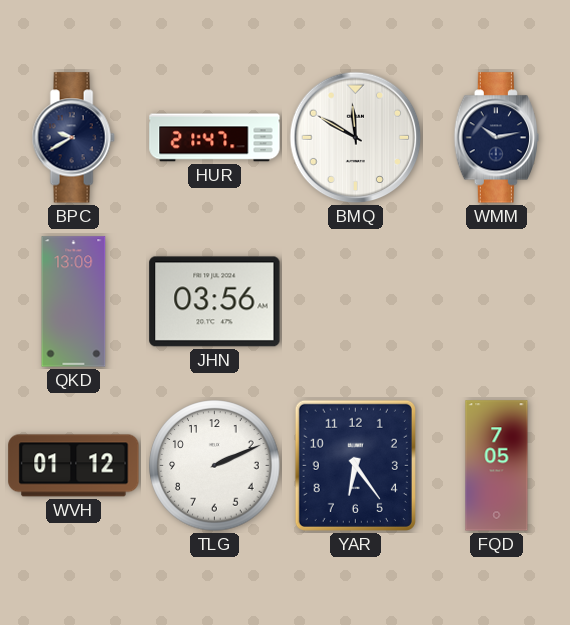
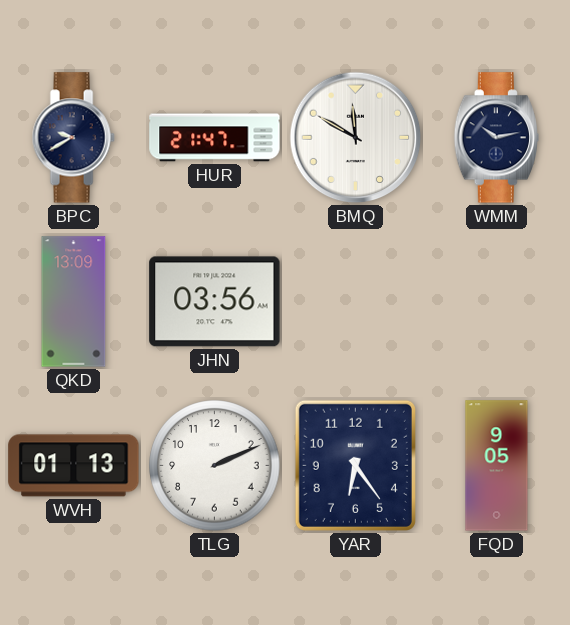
WVH: 01:12 -> 01:13 (74, 466)
FQD: 7:05 -> 9:05 (497, 466)
